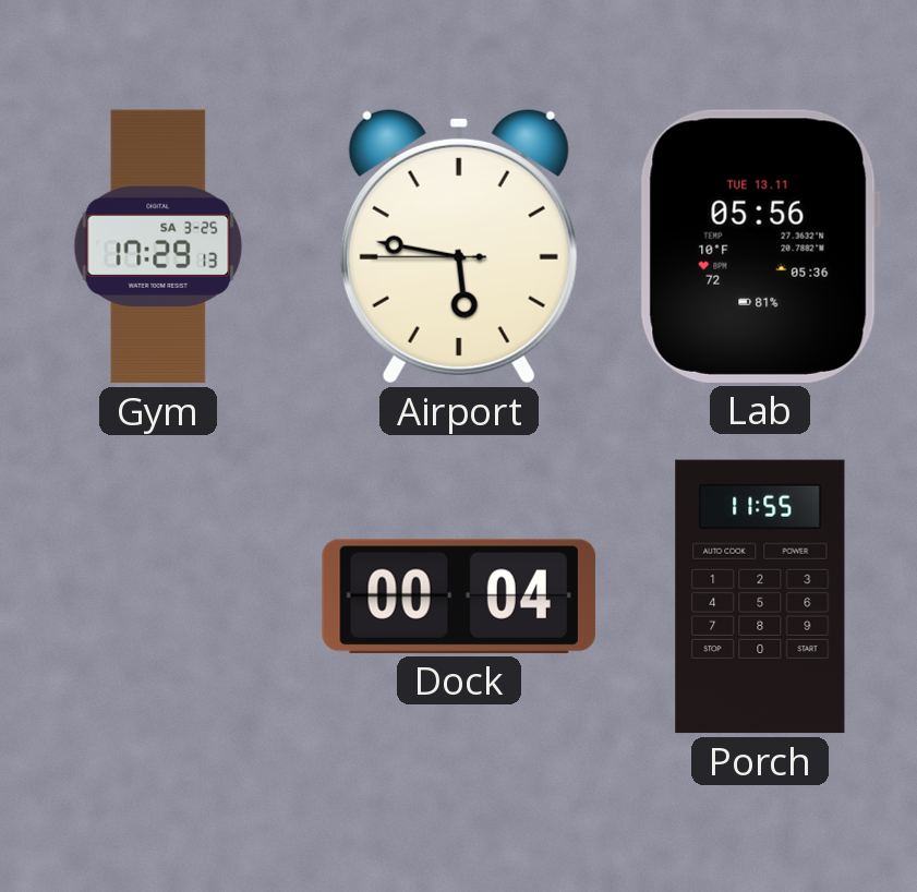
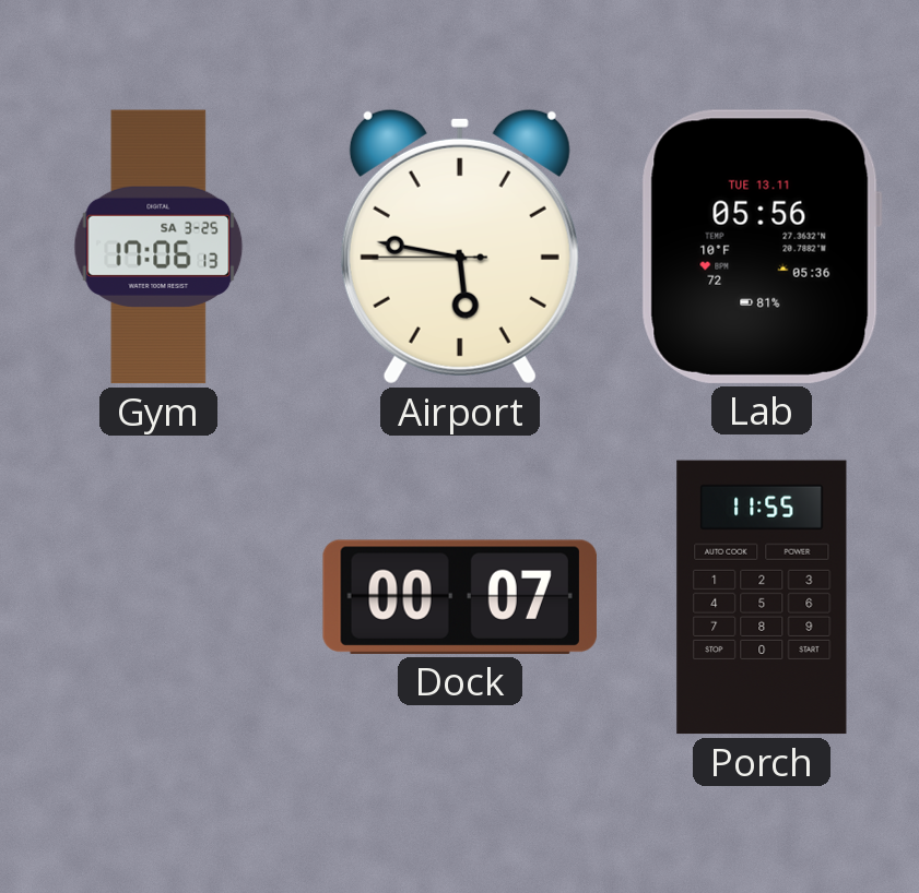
Gym: 17:29 -> 17:06 (158, 247)
Dock: 00:04 -> 00:07 (460, 597)
